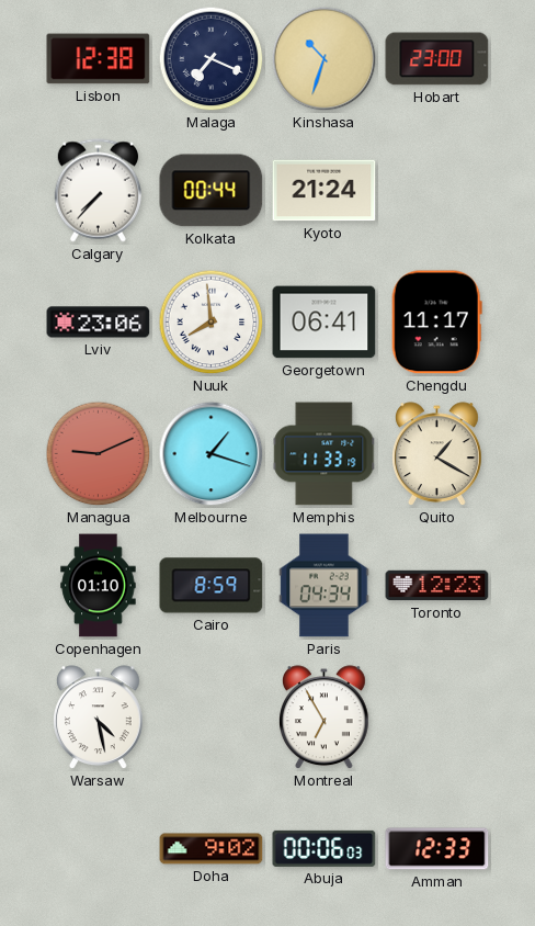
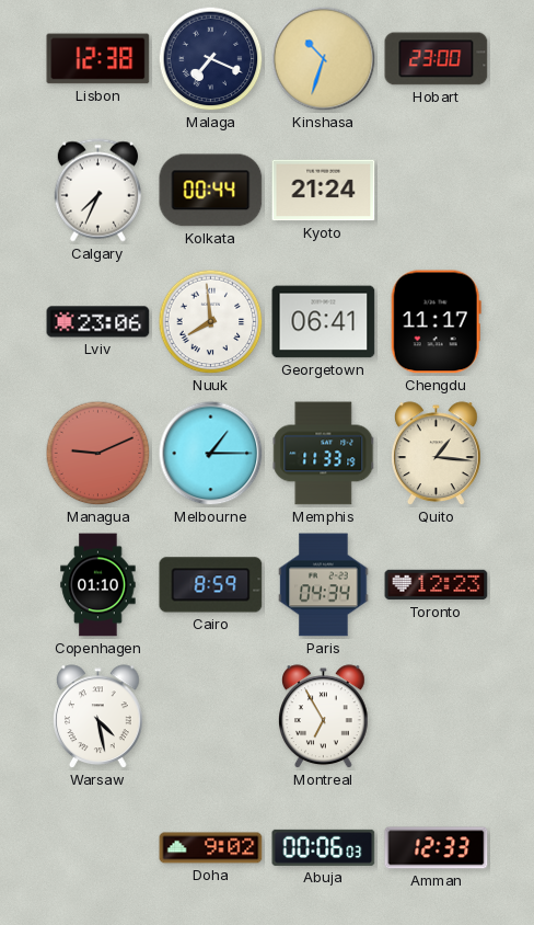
Calgary: 7:37 -> 7:34 (97, 191)
Melbourne: 1:18 -> 1:15 (211, 454)
Quito: 1:20 -> 1:16 (437, 454)
